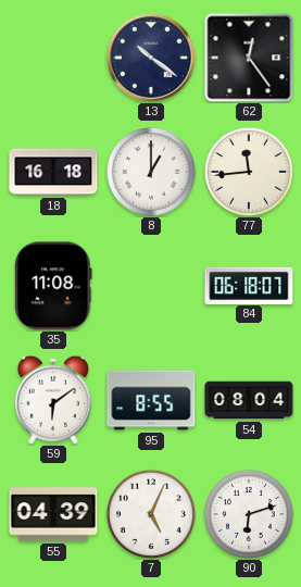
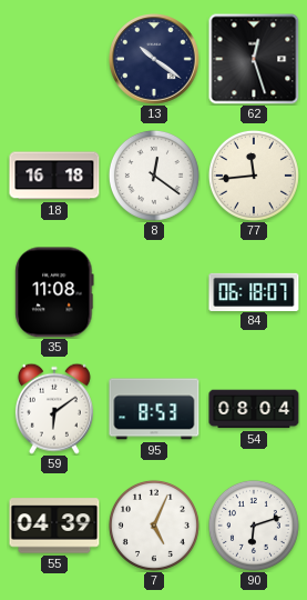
62: 12:24 -> 12:27 (254, 59)
8: 1:00 -> 12:21 (154, 176)
95: 8:55 -> 8:53 (154, 409)
